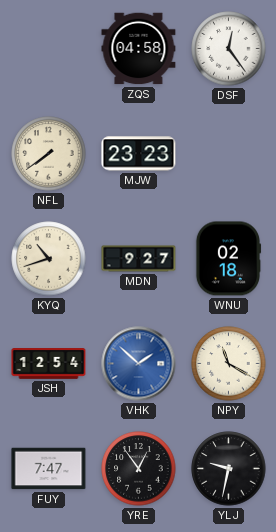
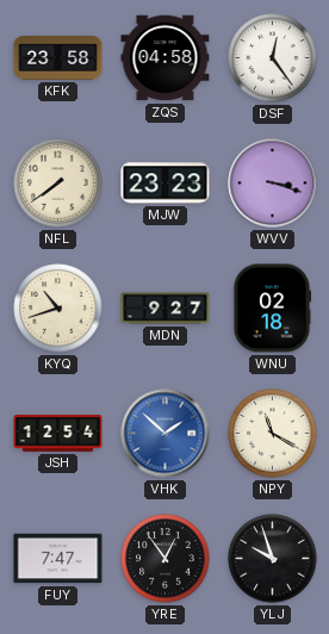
KFK: none -> 23:58 (58, 58)
WVV: none -> 3:18 (273, 184)
YLJ: 9:32 -> 9:57 (273, 559)
